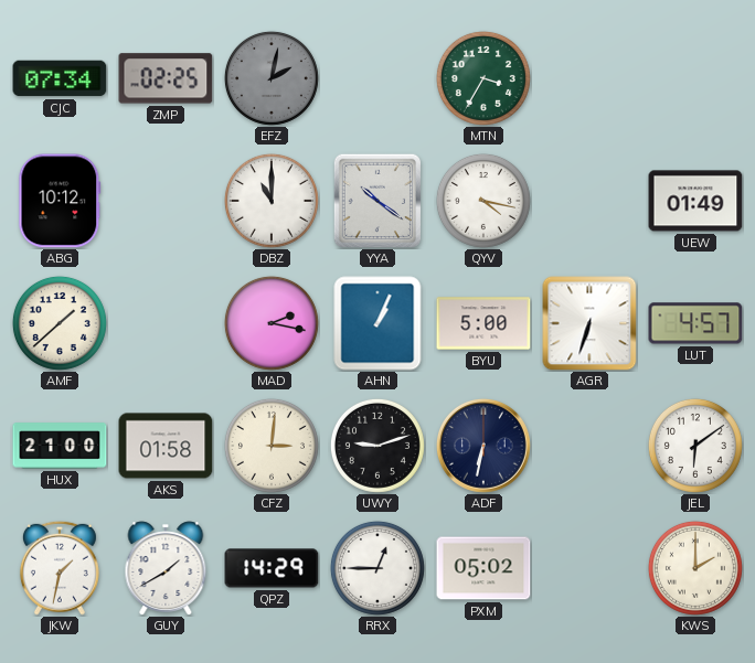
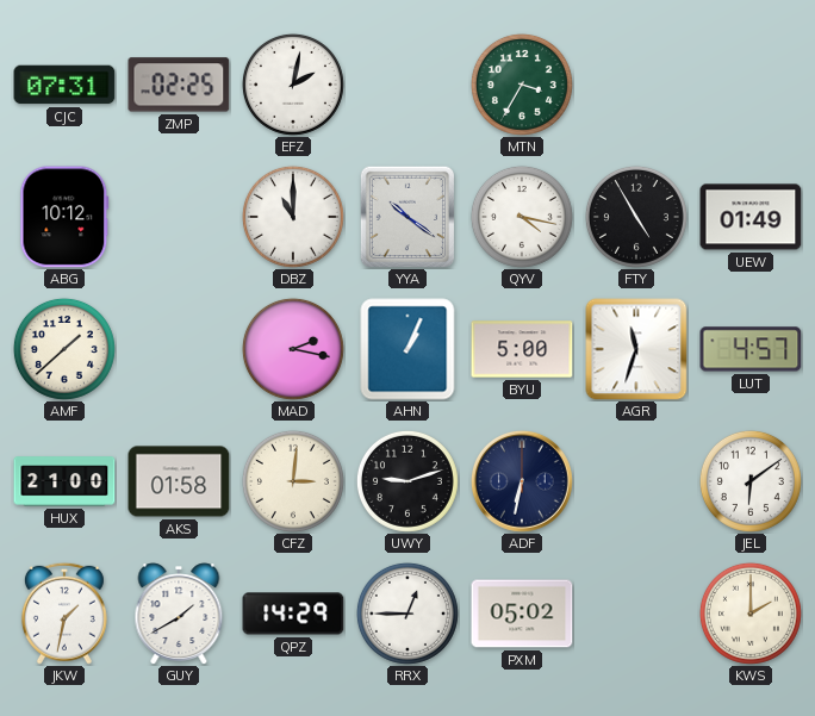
CJC: 07:34 -> 07:31 (64, 85)
EFZ dial: grey -> white (293, 85)
FTY: none -> 4:55 (636, 217)
AGR: 6:33 -> 11:33 (636, 349)
